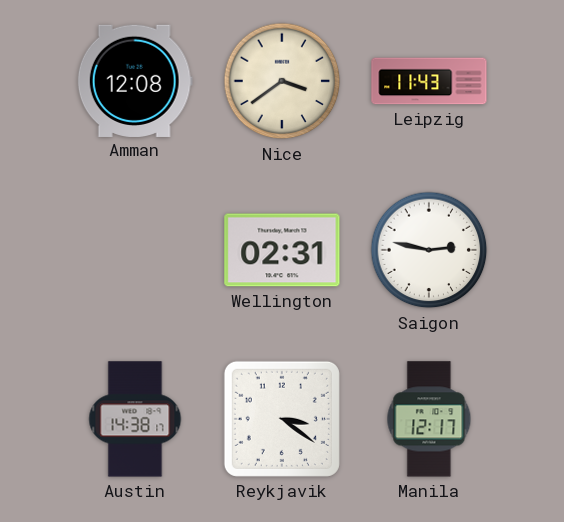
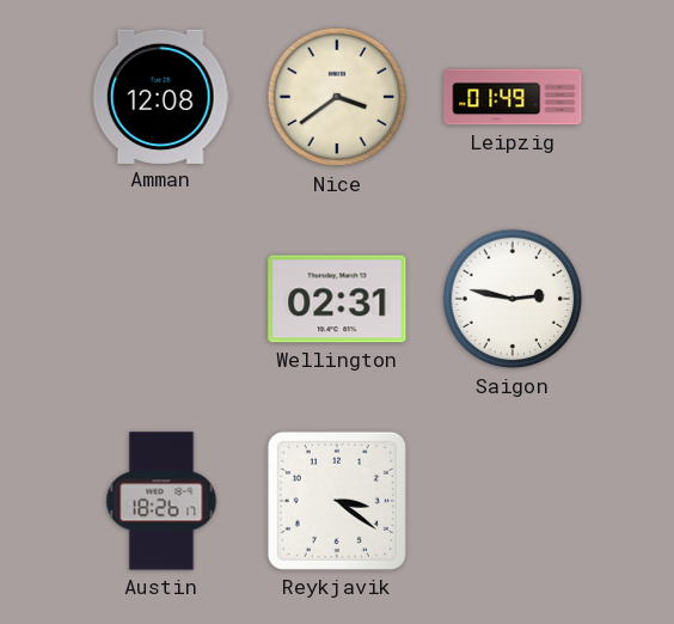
Leipzig: 11:43 -> 01:49 (513, 97)
Austin: 14:38 -> 18:26 (161, 501)
Manila: 12:17 -> none (429, 419)
